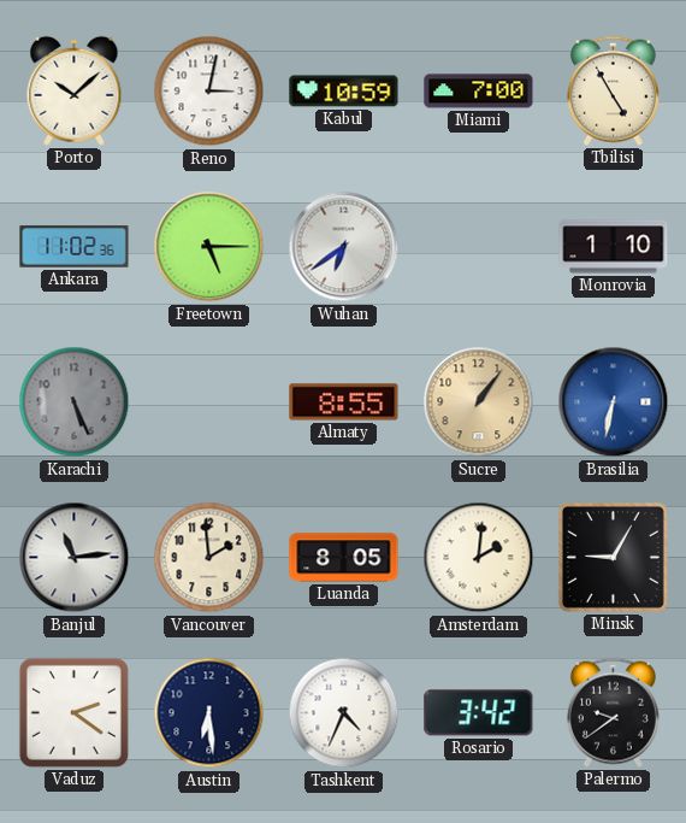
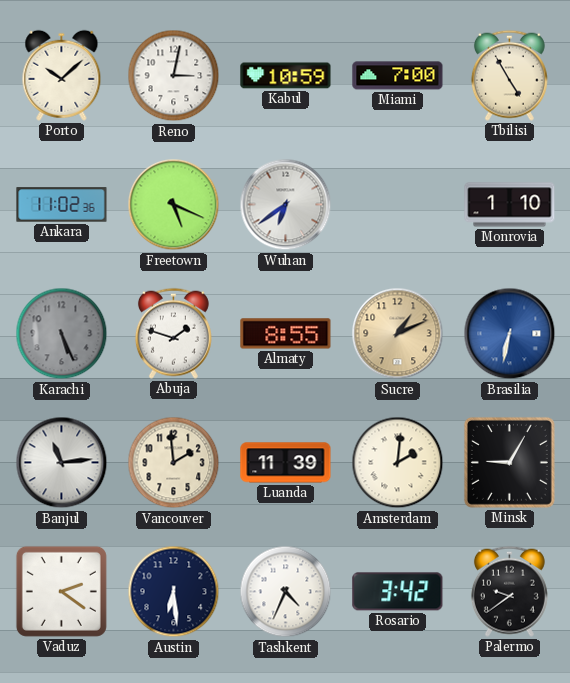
Freetown: 5:15 -> 5:19 (174, 205)
Abuja: none -> 1:48 (173, 333)
Sucre: 1:06 -> 1:11 (398, 334)
Luanda: 8:05 -> 11:39 (286, 463)
